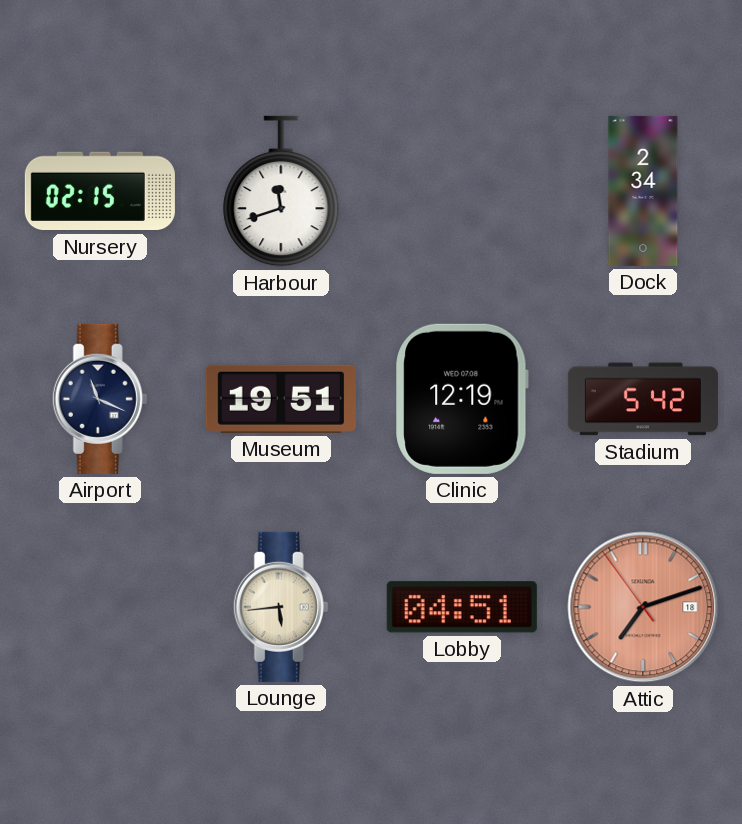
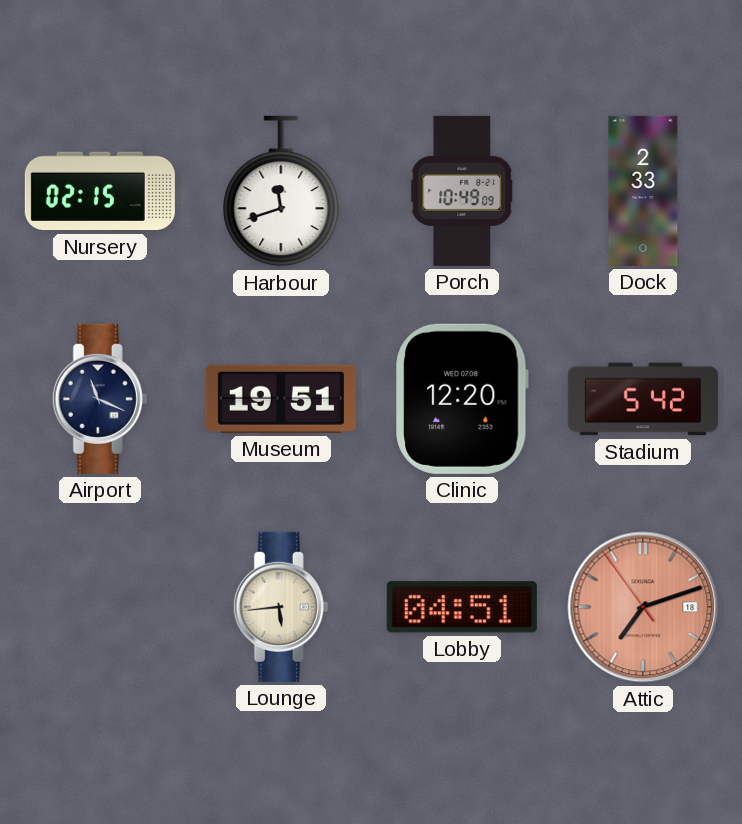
Porch: none -> 10:49 (462, 191)
Dock: 2:34 -> 2:33 (643, 191)
Clinic: 12:19 -> 12:20 (462, 399)
